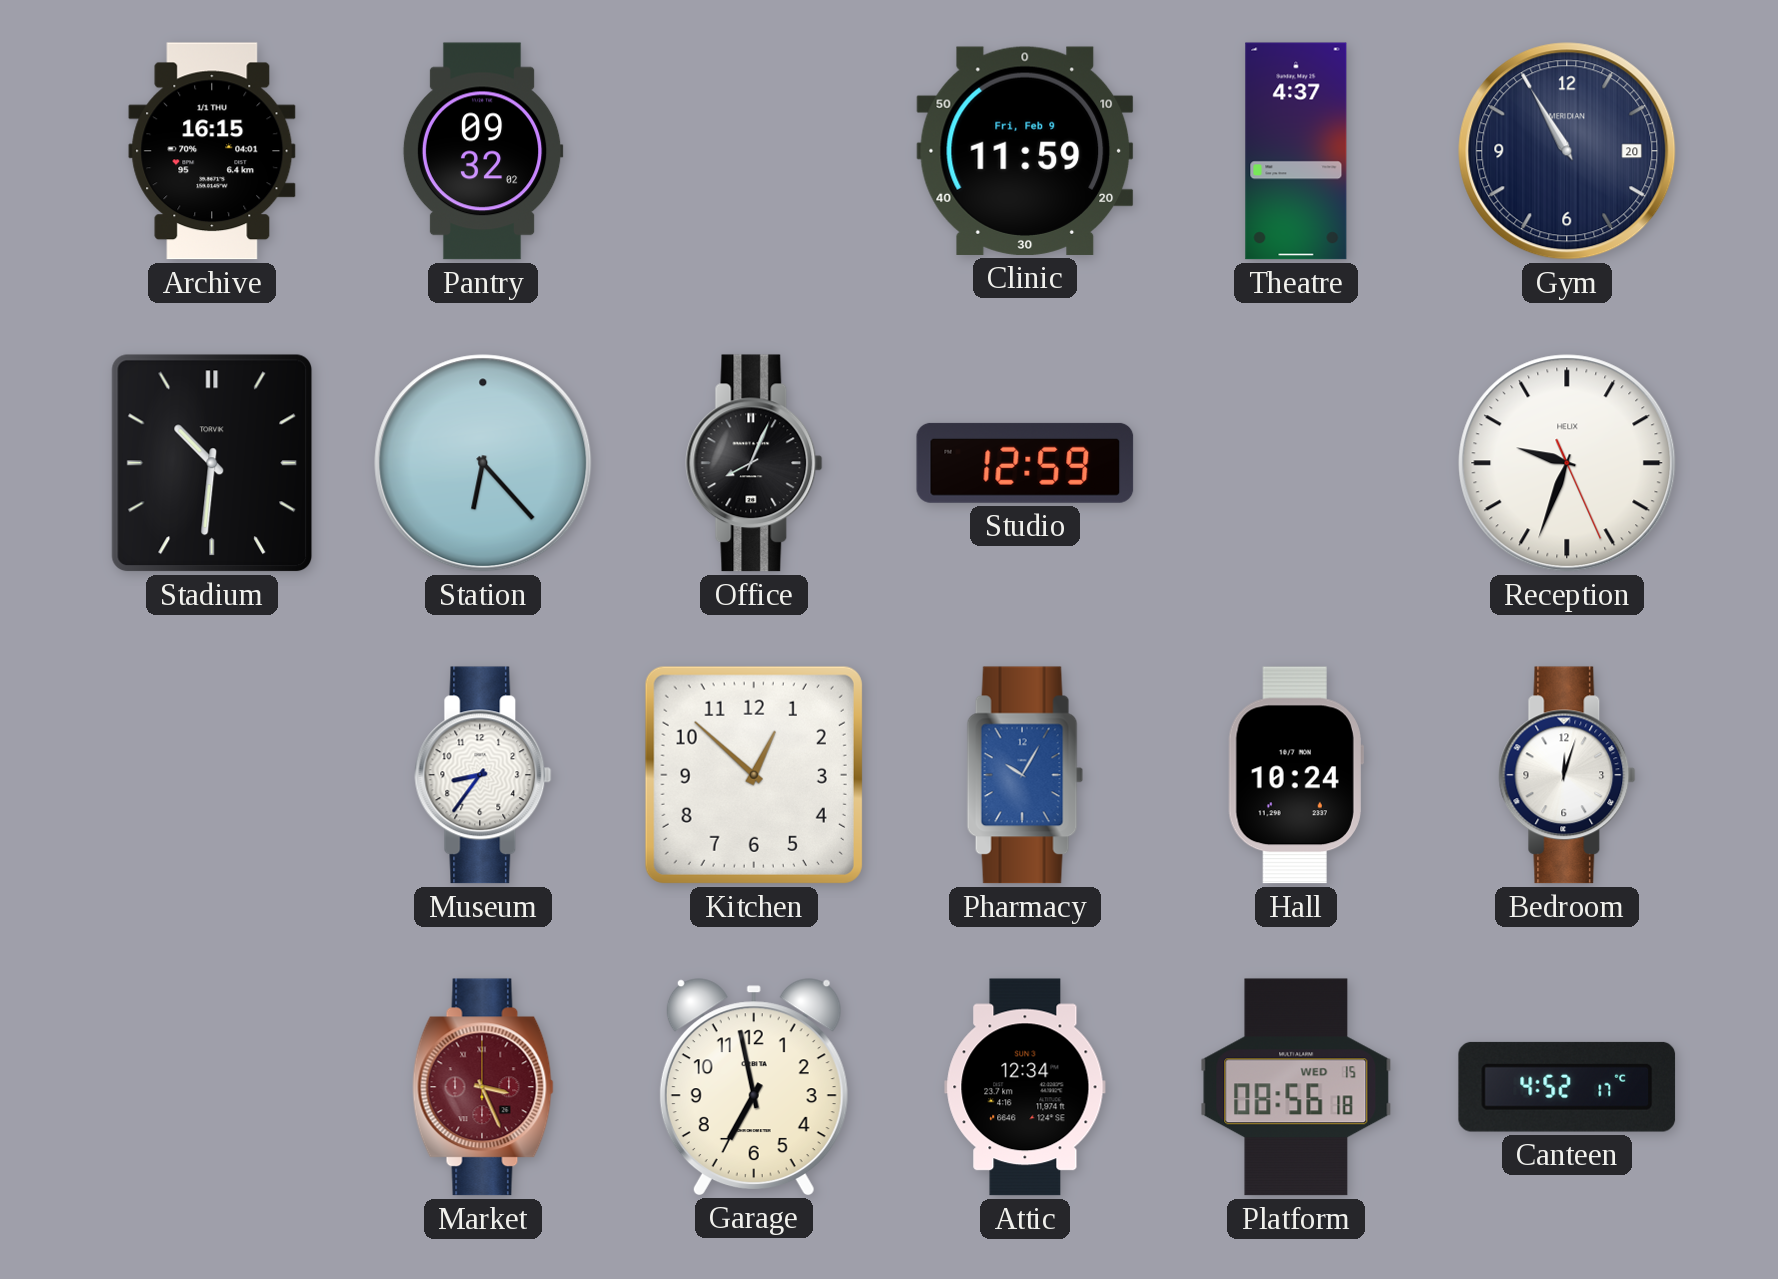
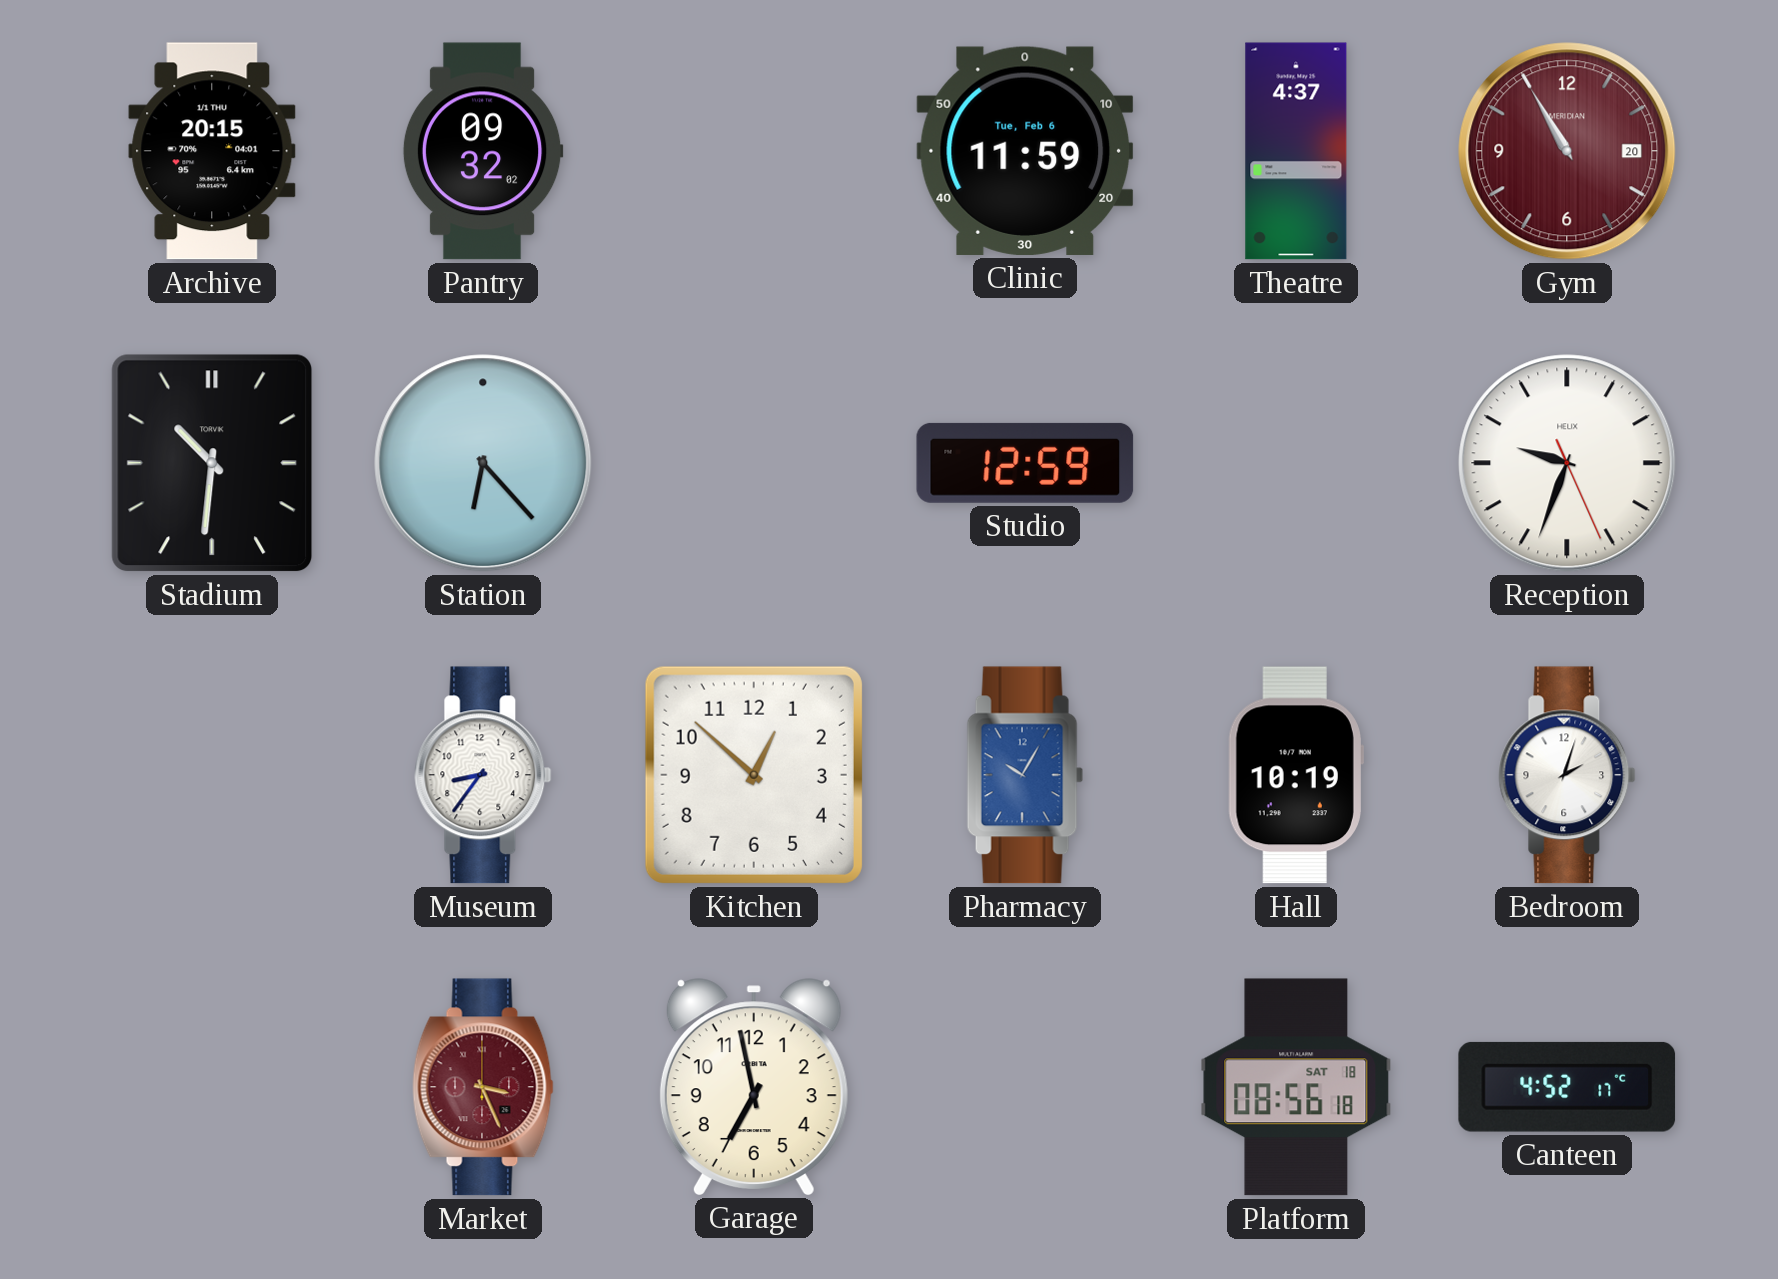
Archive: 16:15 -> 20:15 (212, 151)
Clinic date: Fri, Feb 9 -> Tue, Feb 6 (1025, 151)
Gym dial: navy -> burgundy (1567, 151)
Office: 8:04 -> none (754, 463)
Hall: 10:24 -> 10:19 (1296, 775)
Bedroom: 12:03 -> 2:03 (1567, 775)
Attic: 12:34 -> none (1025, 1087)
Platform date: WED 15 -> SAT 18 (1296, 1087)
